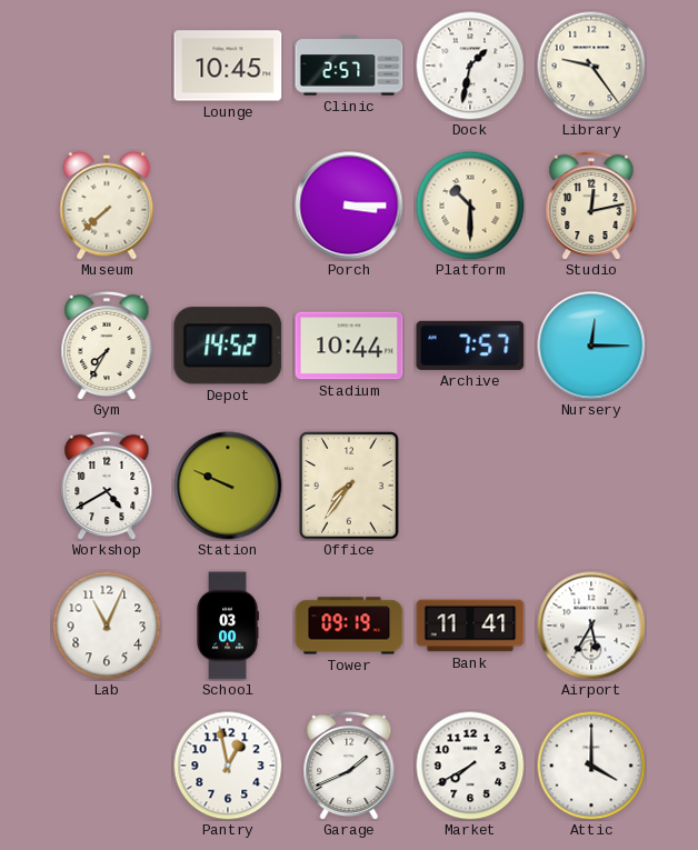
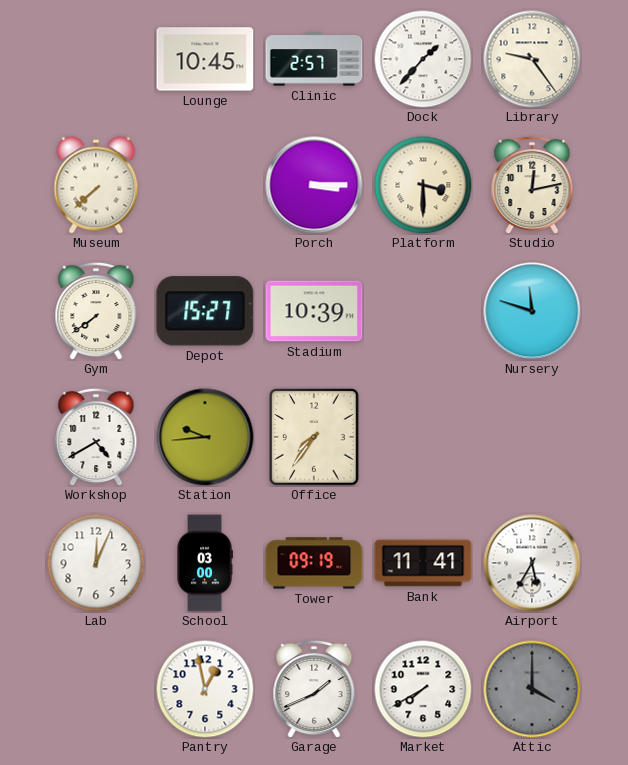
Dock: 1:32 -> 1:37 (423, 59)
Platform: 10:30 -> 3:30 (423, 185)
Gym: 7:35 -> 7:39 (96, 311)
Depot: 14:52 -> 15:27 (205, 311)
Stadium: 10:44 -> 10:39 (314, 311)
Archive: 7:57 -> none (470, 346)
Nursery: 12:15 -> 11:48 (532, 311)
Station: 9:49 -> 9:44 (205, 437)
Lab: 11:04 -> 12:04 (96, 563)
Attic dial: white -> grey (532, 689)
